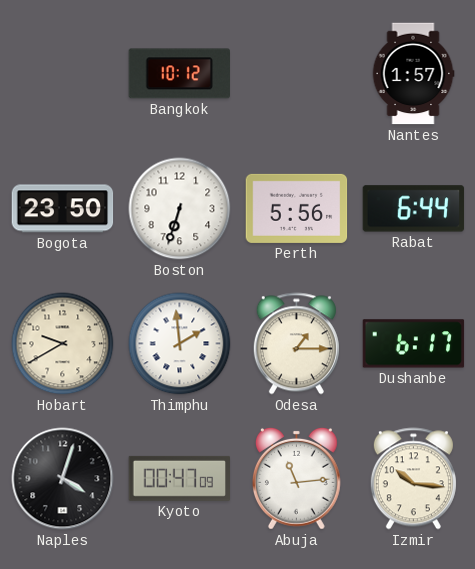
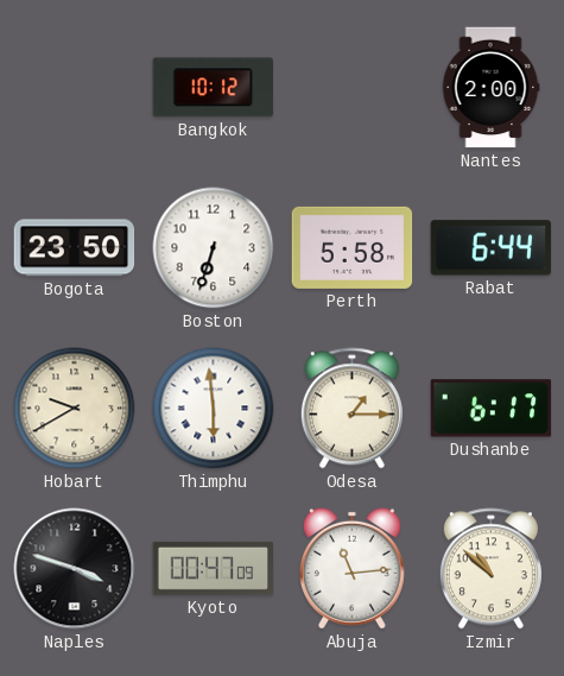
Nantes: 1:57 -> 2:00 (490, 88)
Perth: 5:56 -> 5:58 (353, 247)
Thimphu: 1:59 -> 5:59 (214, 409)
Naples: 4:03 -> 3:48 (75, 569)
Izmir: 10:16 -> 10:52 (490, 569)
